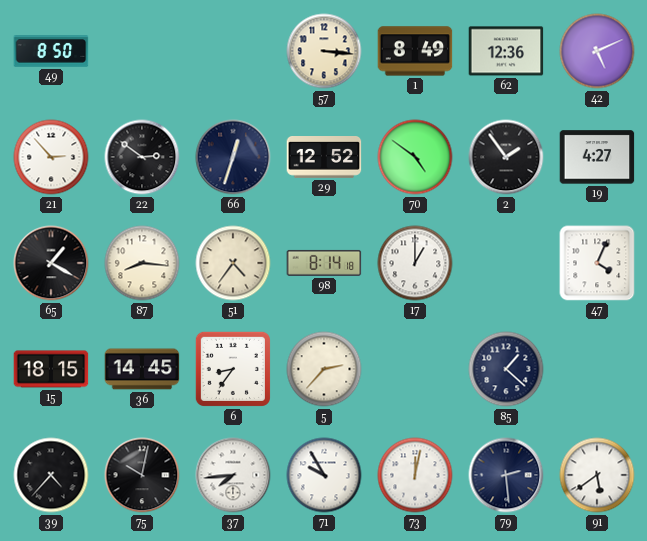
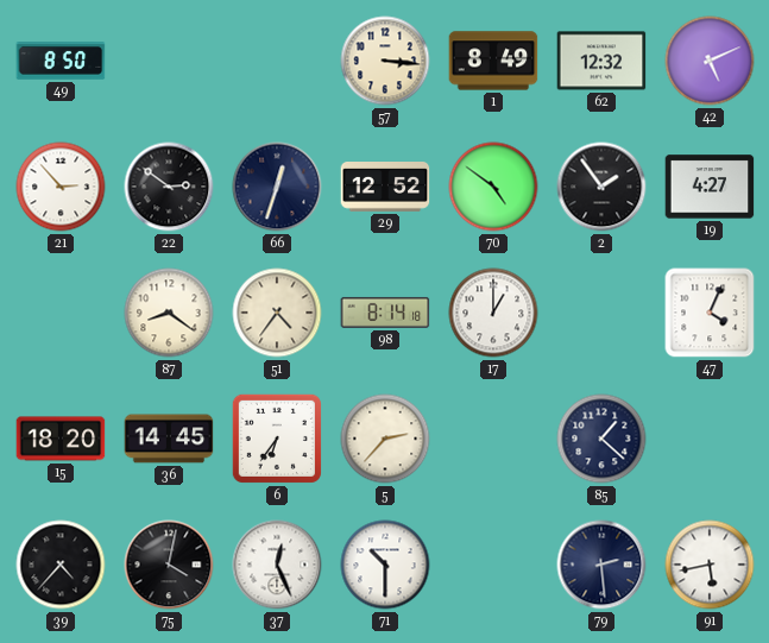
62: 12:36 -> 12:32 (601, 61)
65: 1:20 -> none (51, 263)
87: 8:16 -> 8:21 (169, 313)
15: 18:15 -> 18:20 (61, 439)
6: 8:36 -> 6:36 (277, 439)
75: 10:02 -> 4:02 (169, 565)
37: 7:44 -> 12:26 (277, 565)
71: 9:55 -> 10:30 (385, 565)
73: 12:02 -> none (415, 475)
91: 5:39 -> 5:43 (710, 565)
